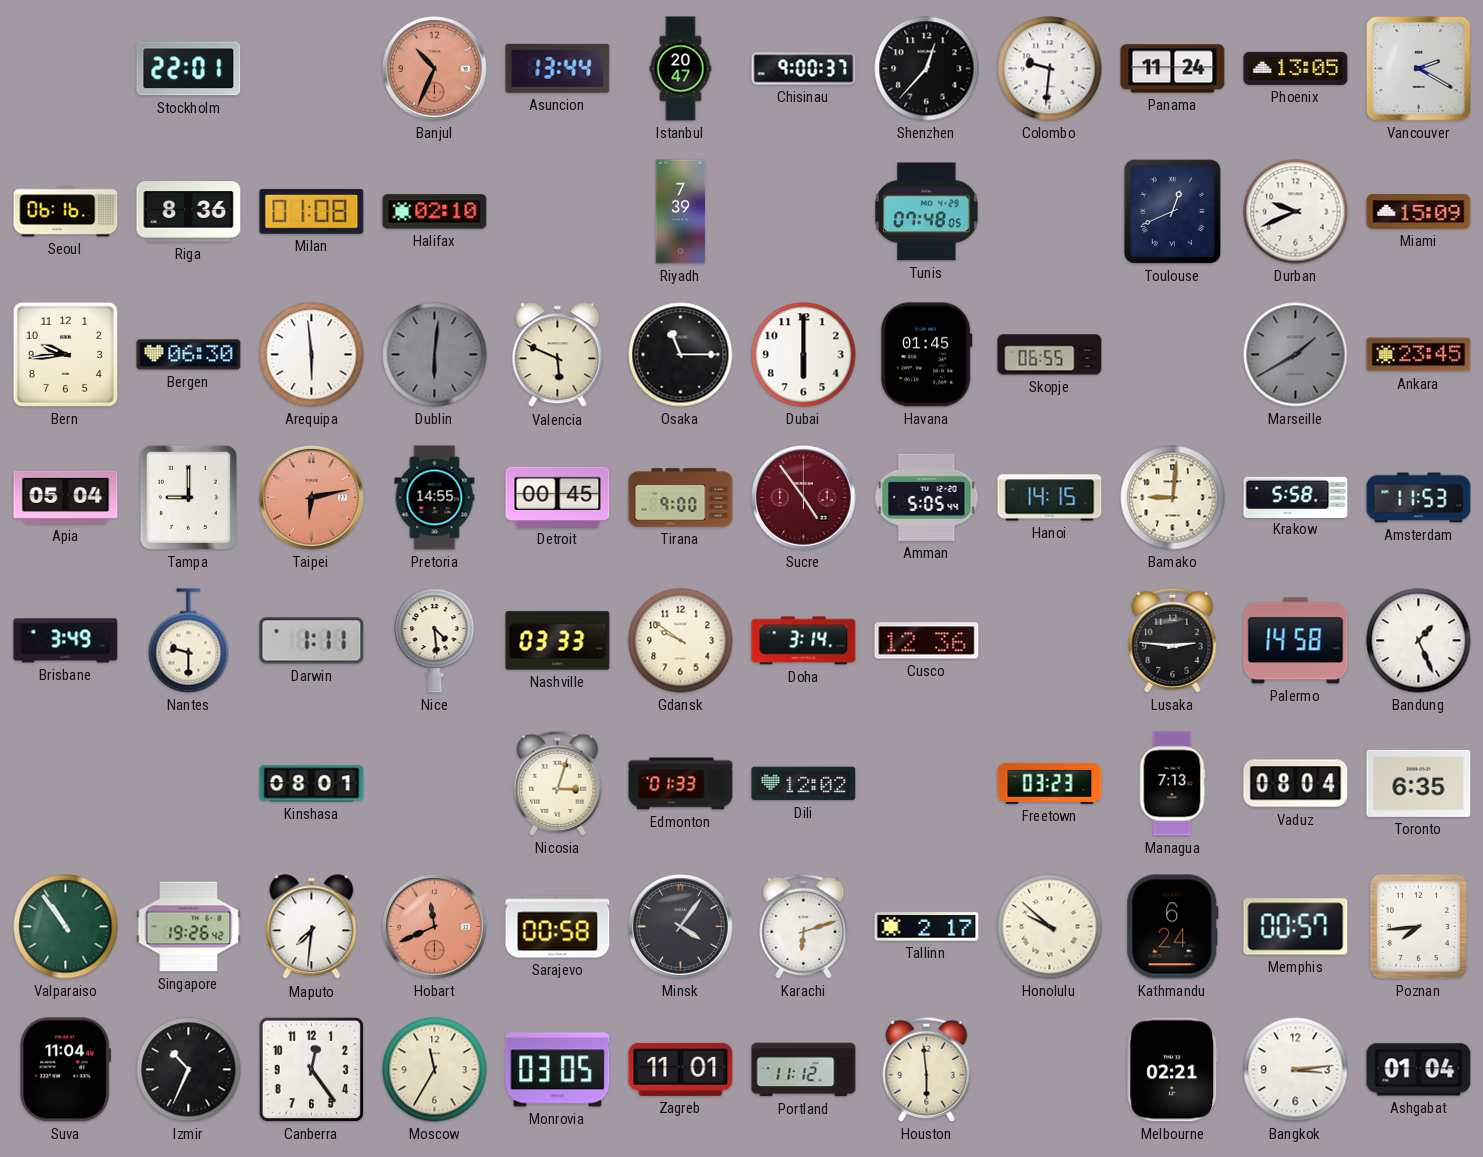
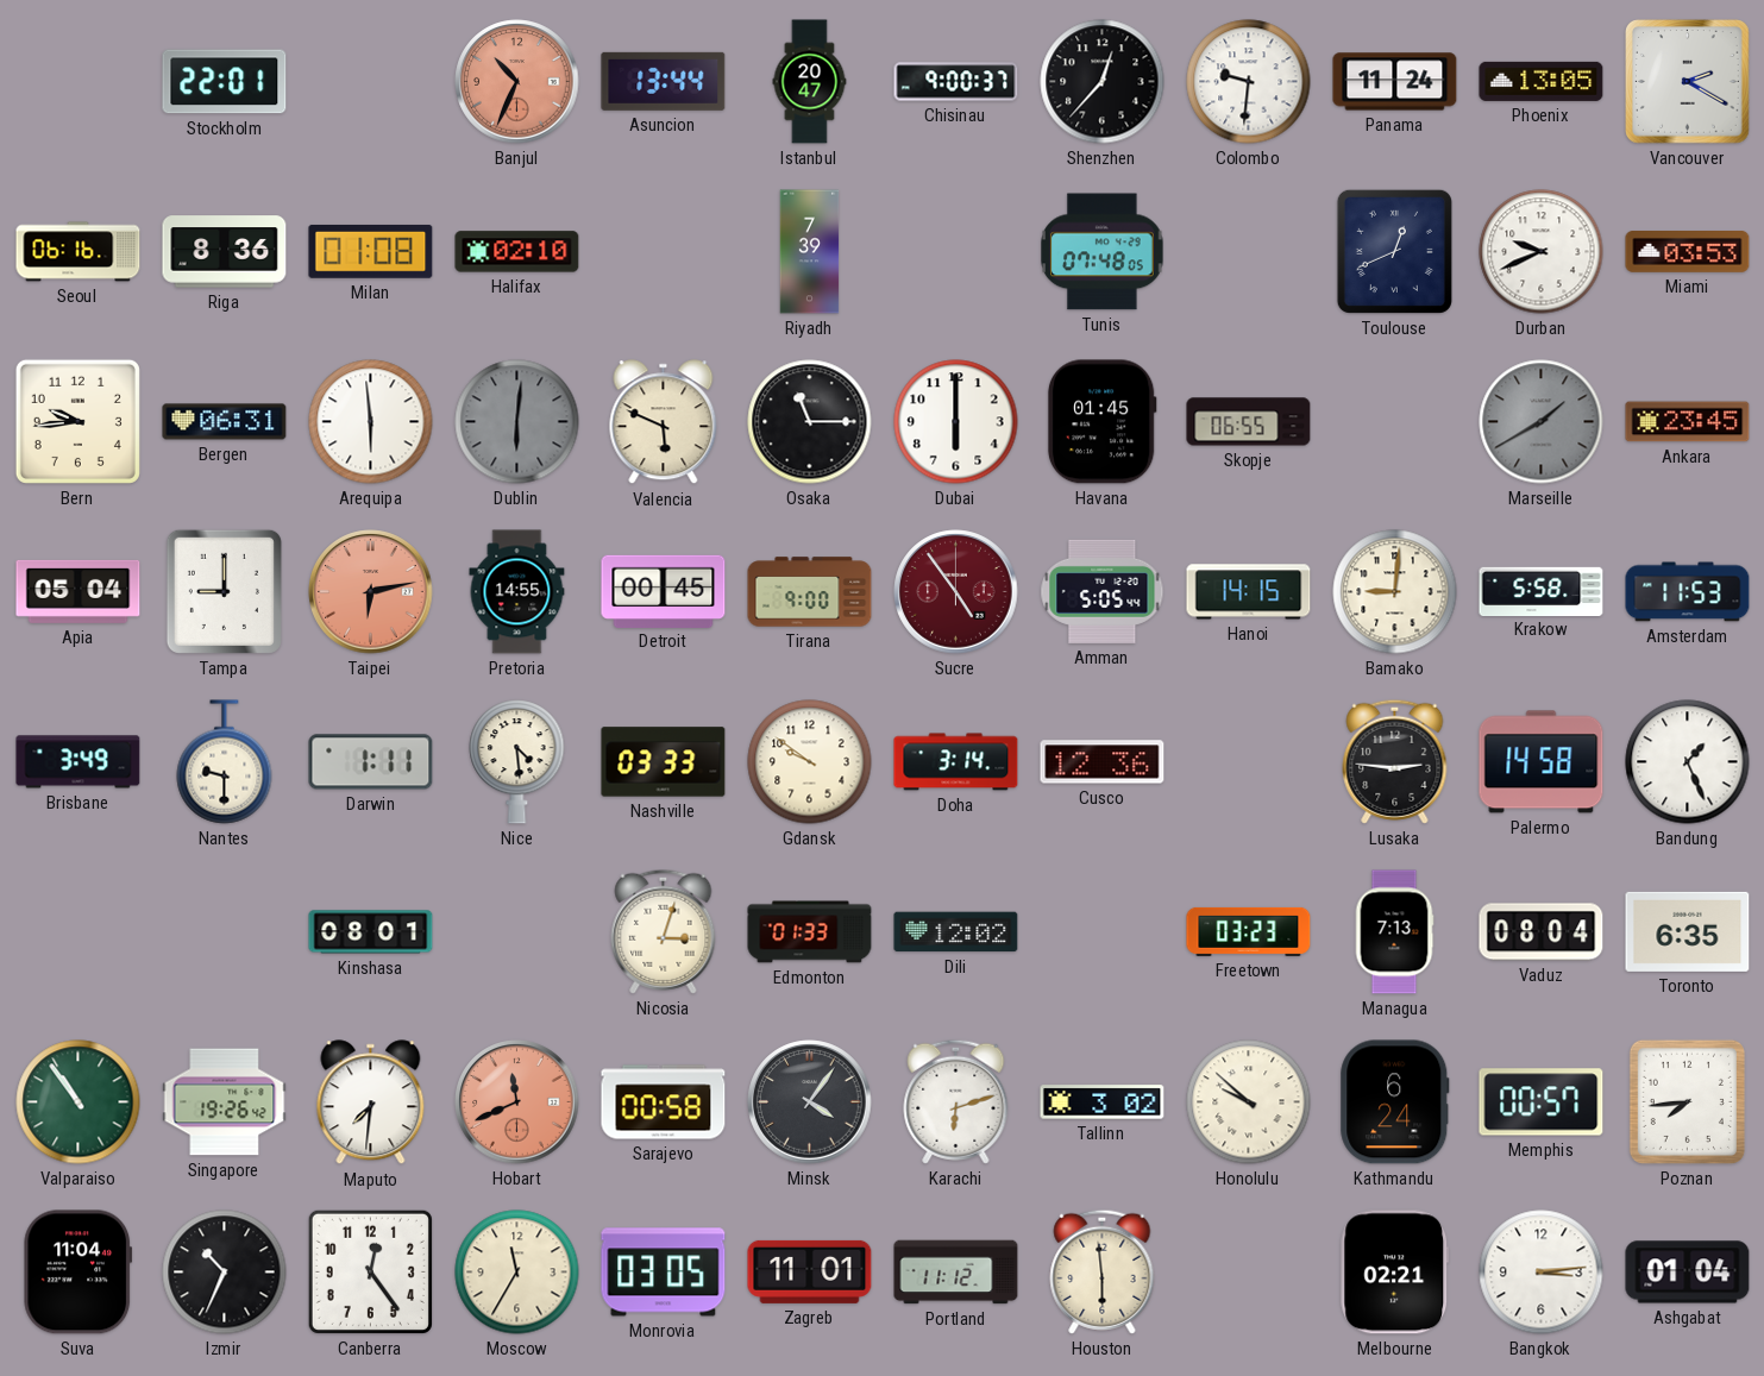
Miami: 15:09 -> 03:53 (1688, 252)
Bergen: 06:30 -> 06:31 (225, 422)
Tallinn: 2:17 -> 3:02 (1103, 1102)
